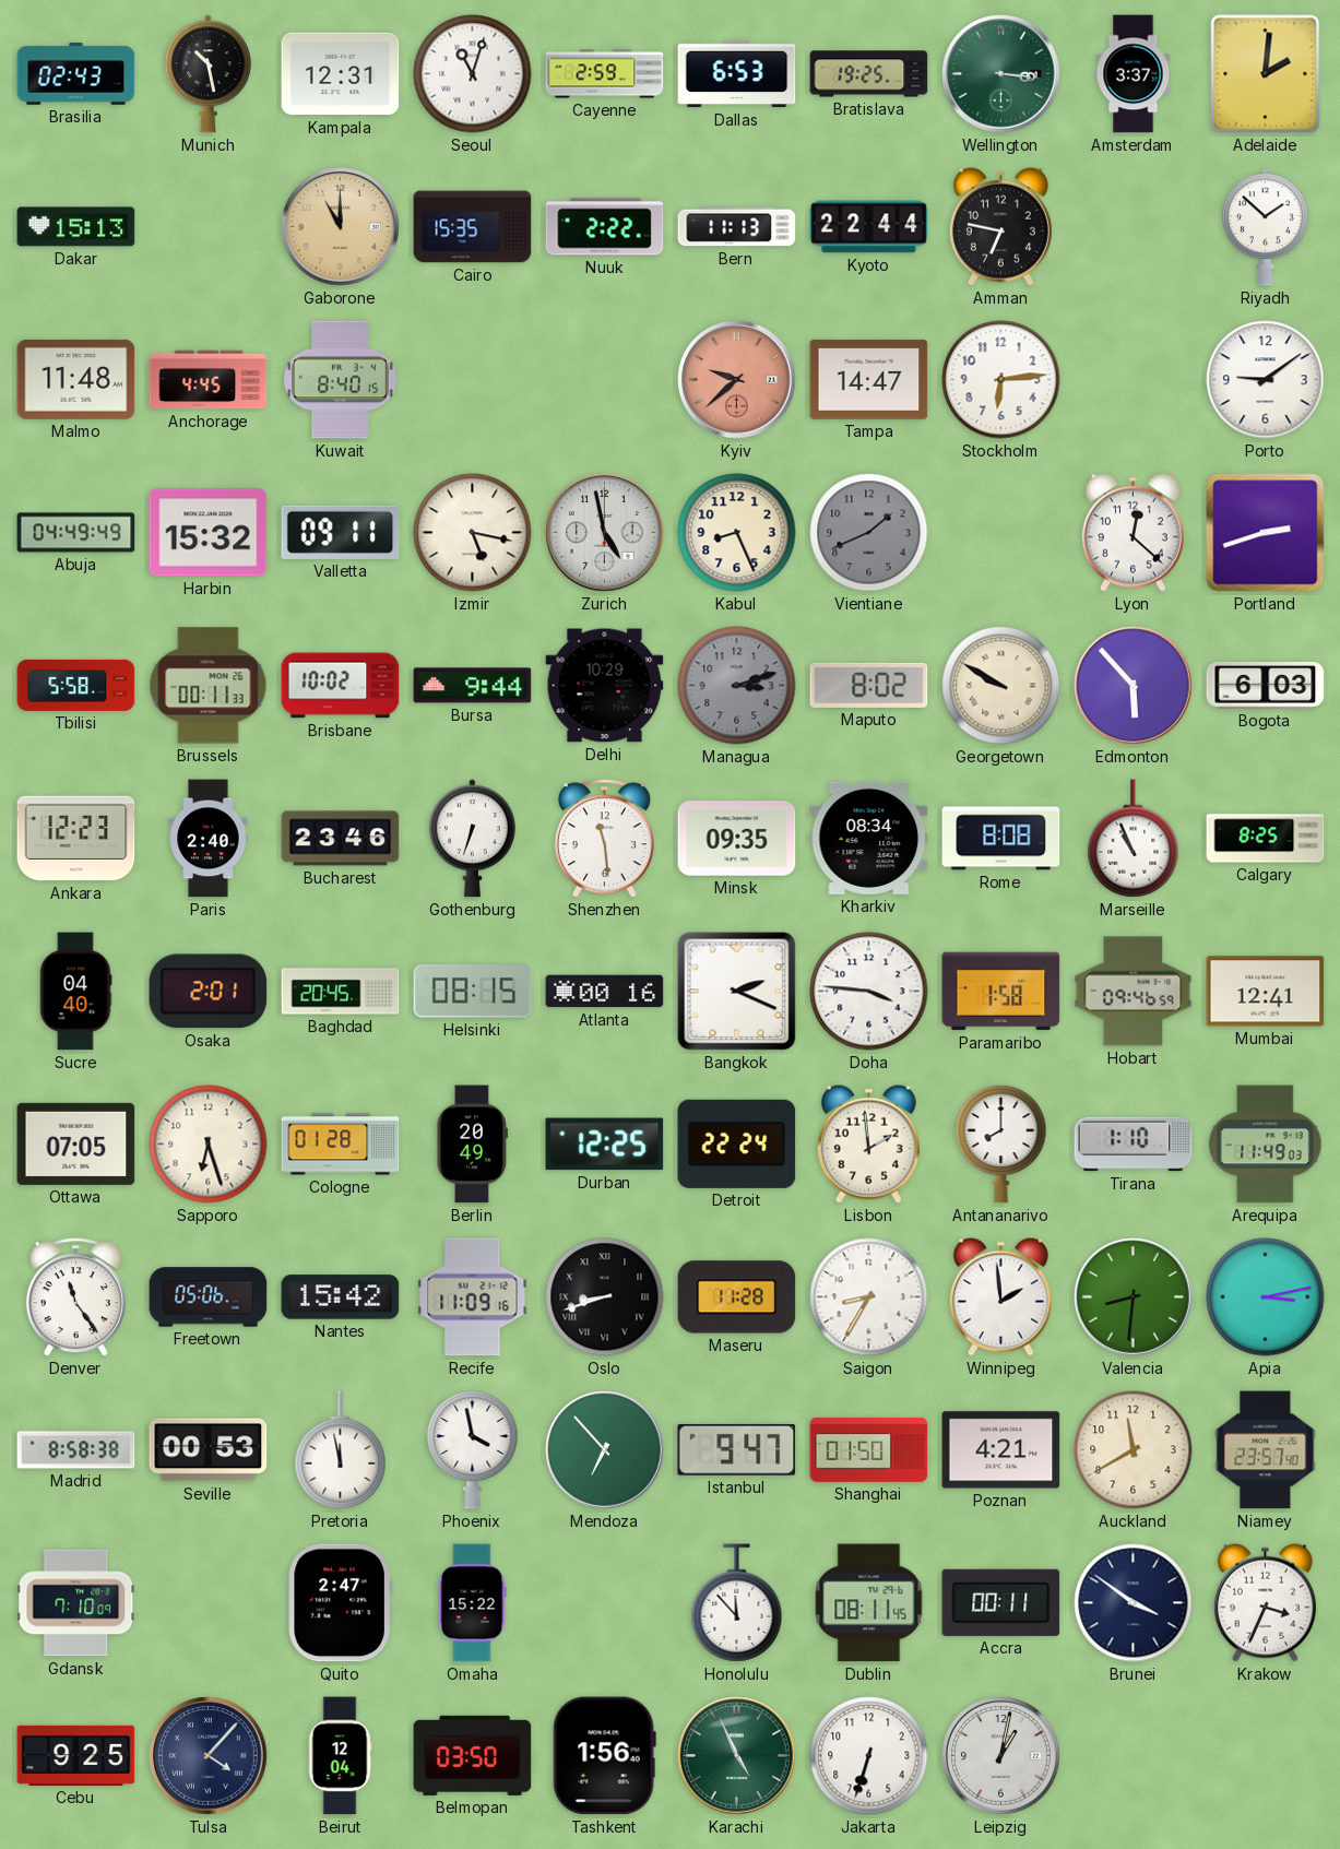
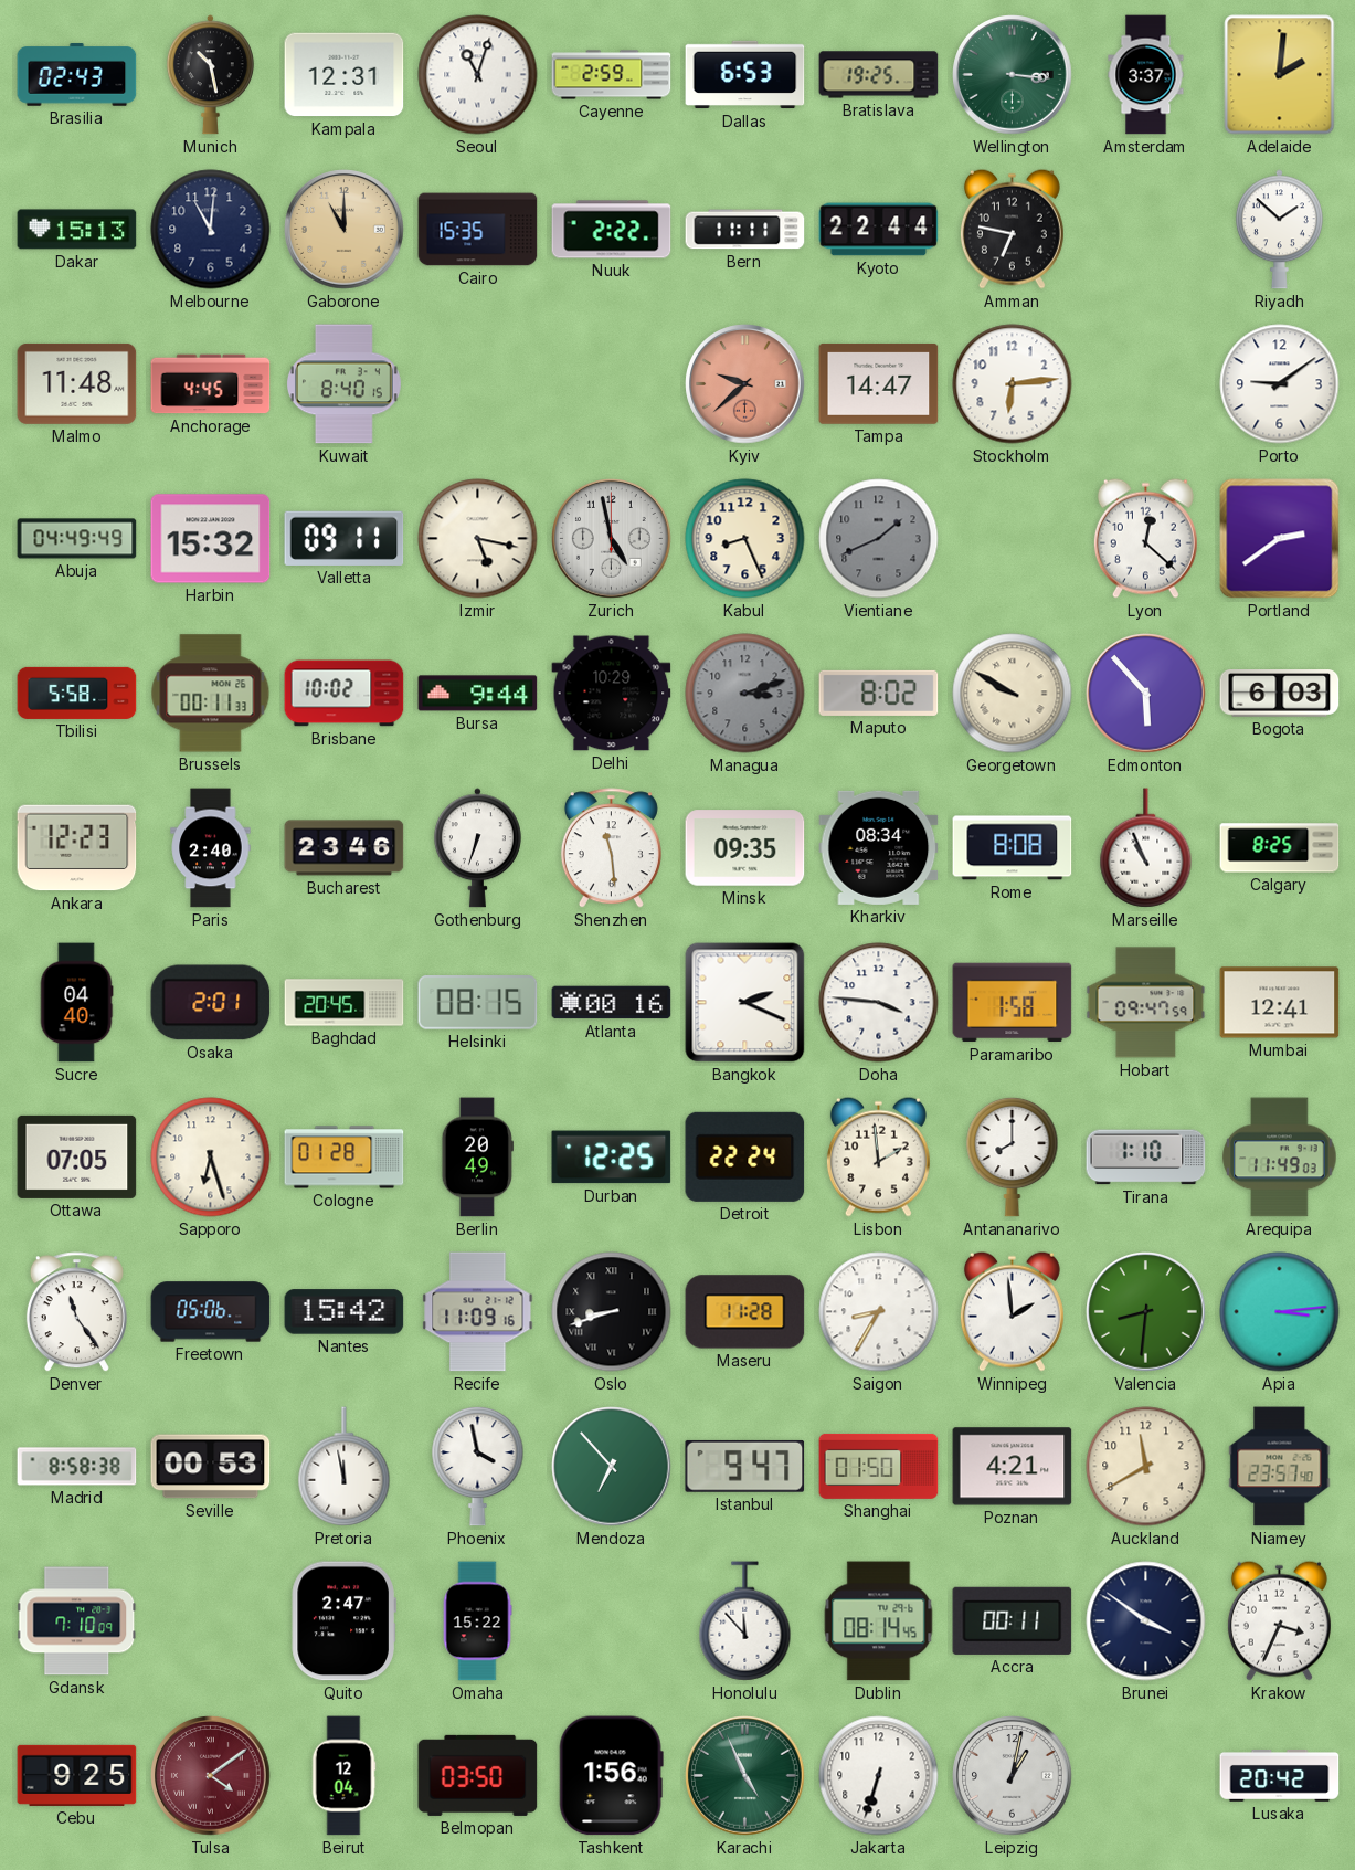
Melbourne: none -> 11:01 (211, 230)
Bern: 11:13 -> 11:11 (745, 230)
Portland: 2:42 -> 2:39 (1280, 539)
Hobart: 09:46 -> 09:47 (1146, 1003)
Apia: 3:13 -> 3:14 (1280, 1312)
Dublin: 08:11 -> 08:14 (879, 1621)
Tulsa: 4:07 -> 4:09 (211, 1776)
Tulsa dial: navy -> burgundy (211, 1776)
Lusaka: none -> 20:42 (1280, 1775)
